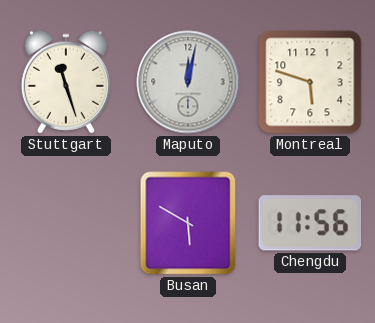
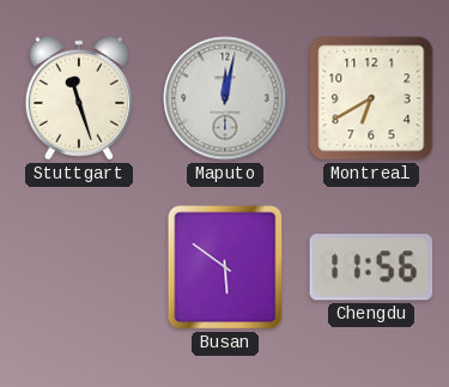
Montreal: 5:48 -> 6:40 (371, 98)
Busan: 5:50 -> 5:51 (225, 267)
